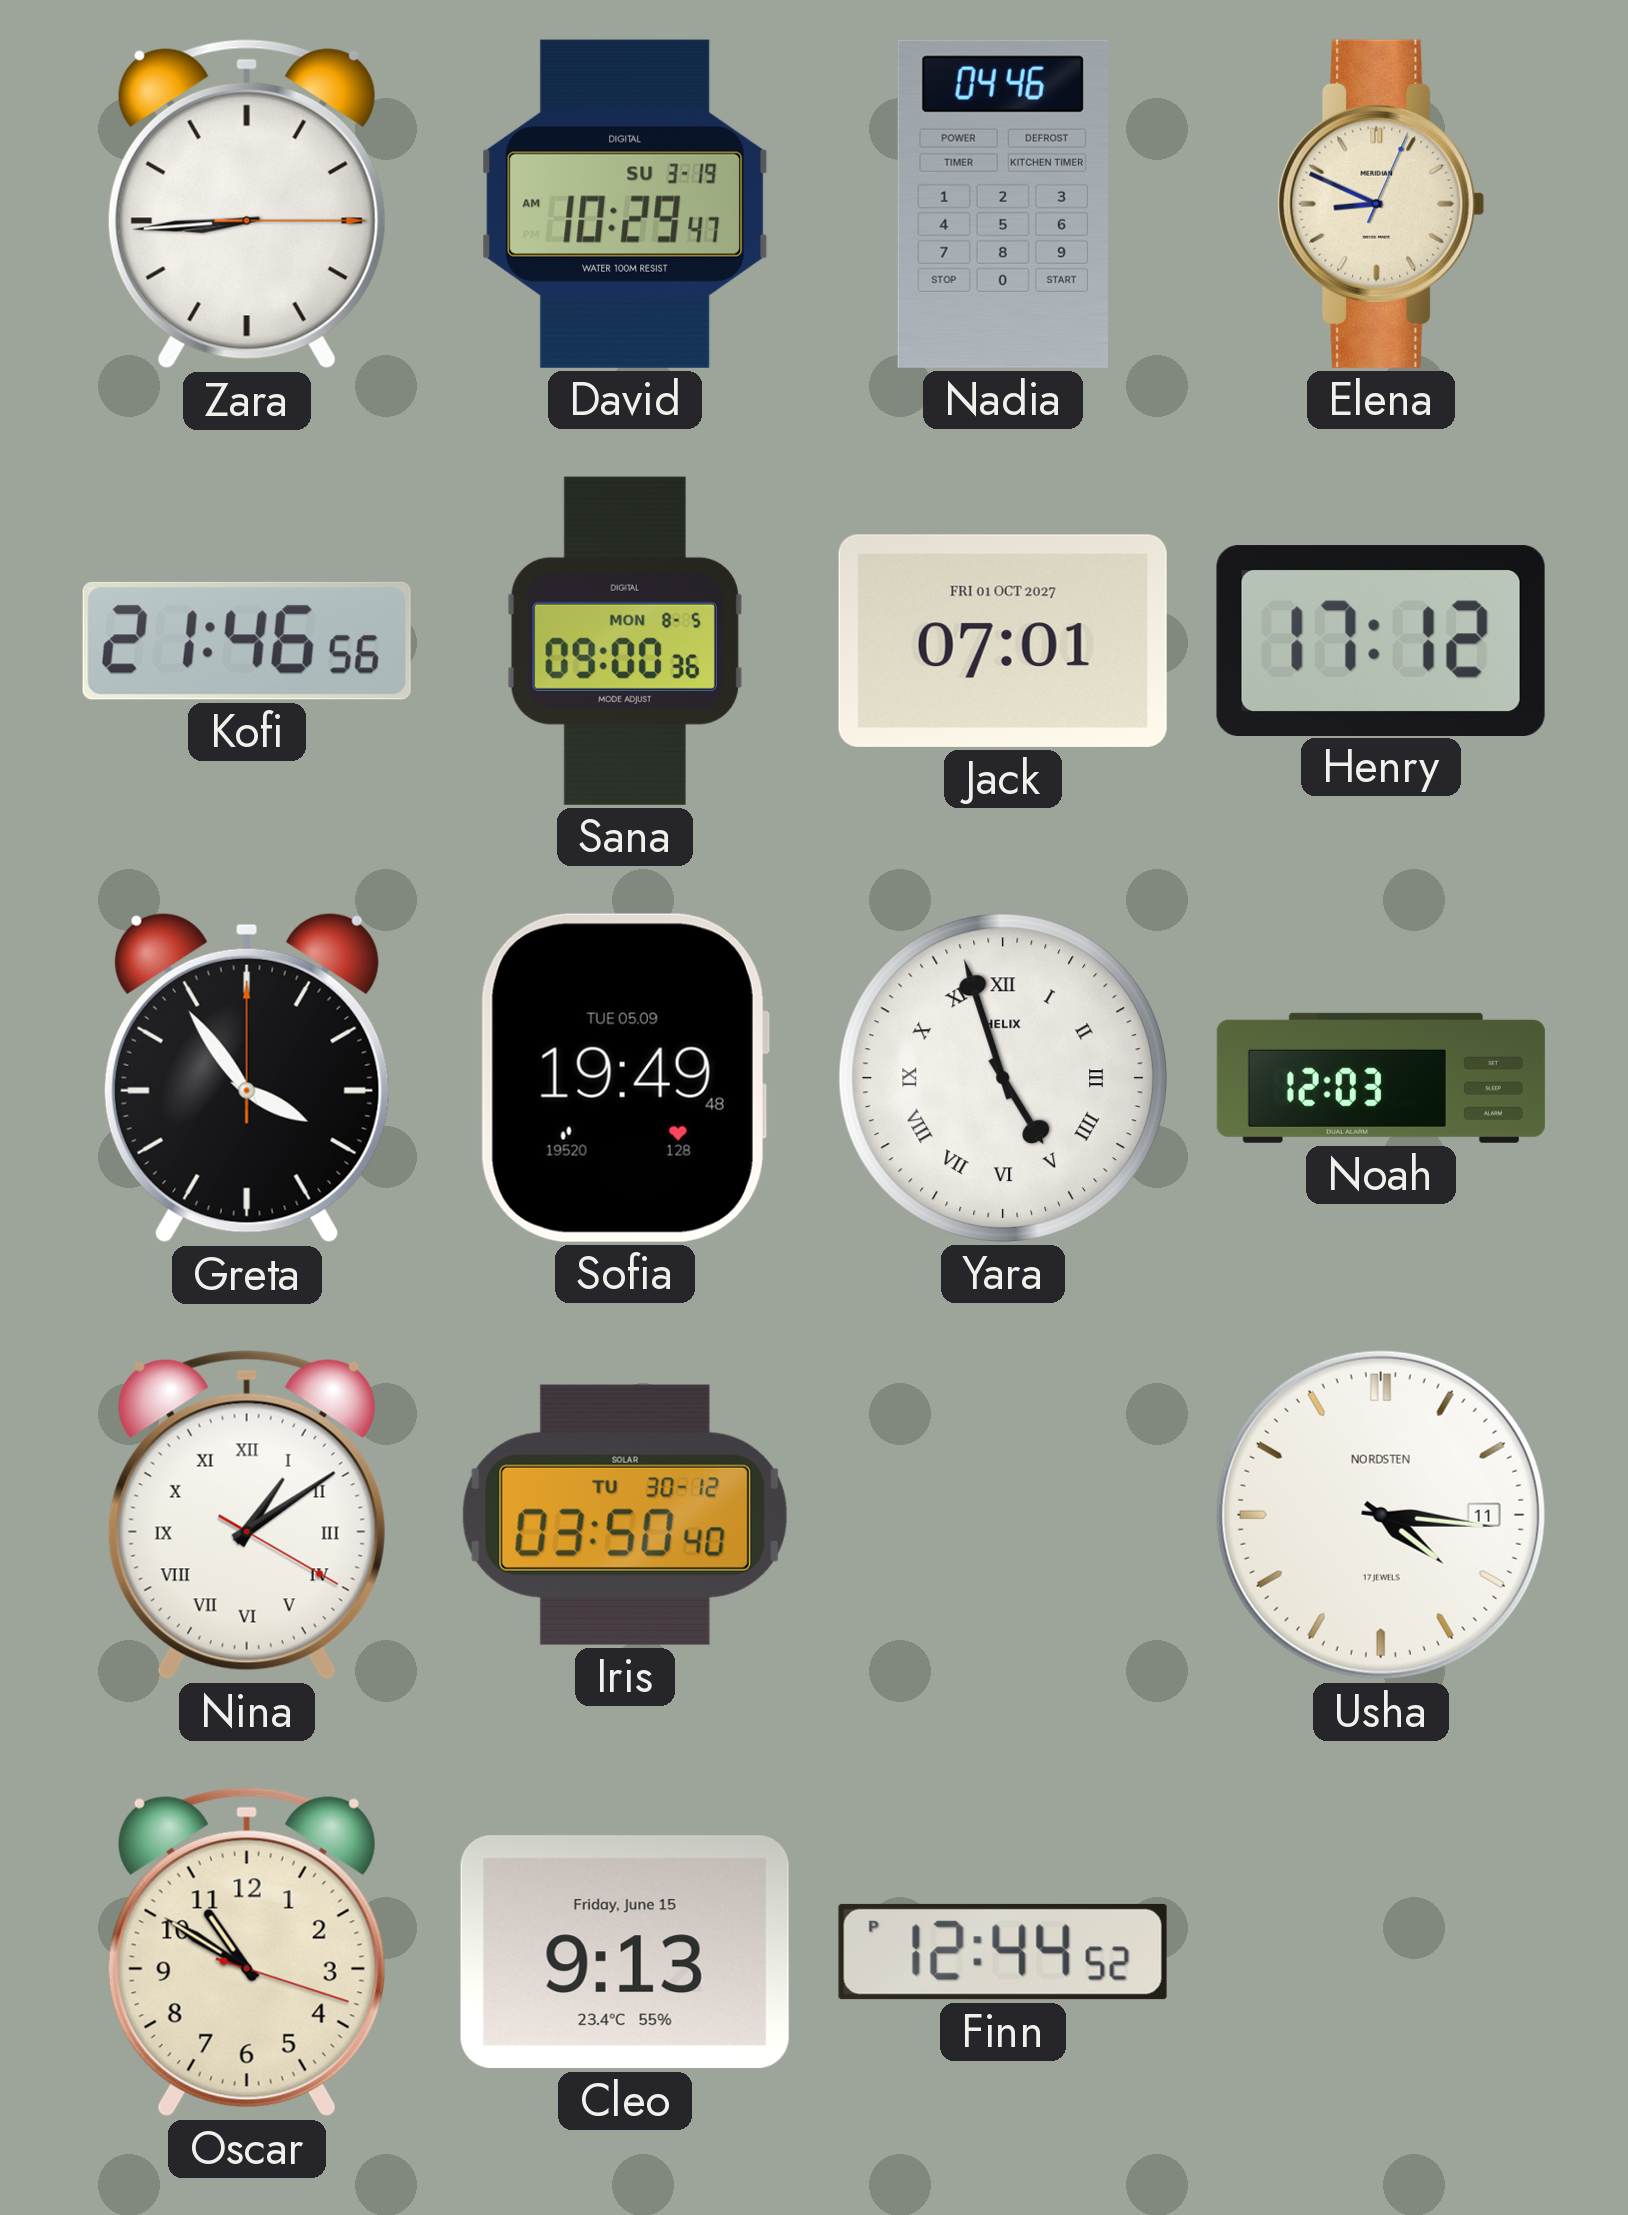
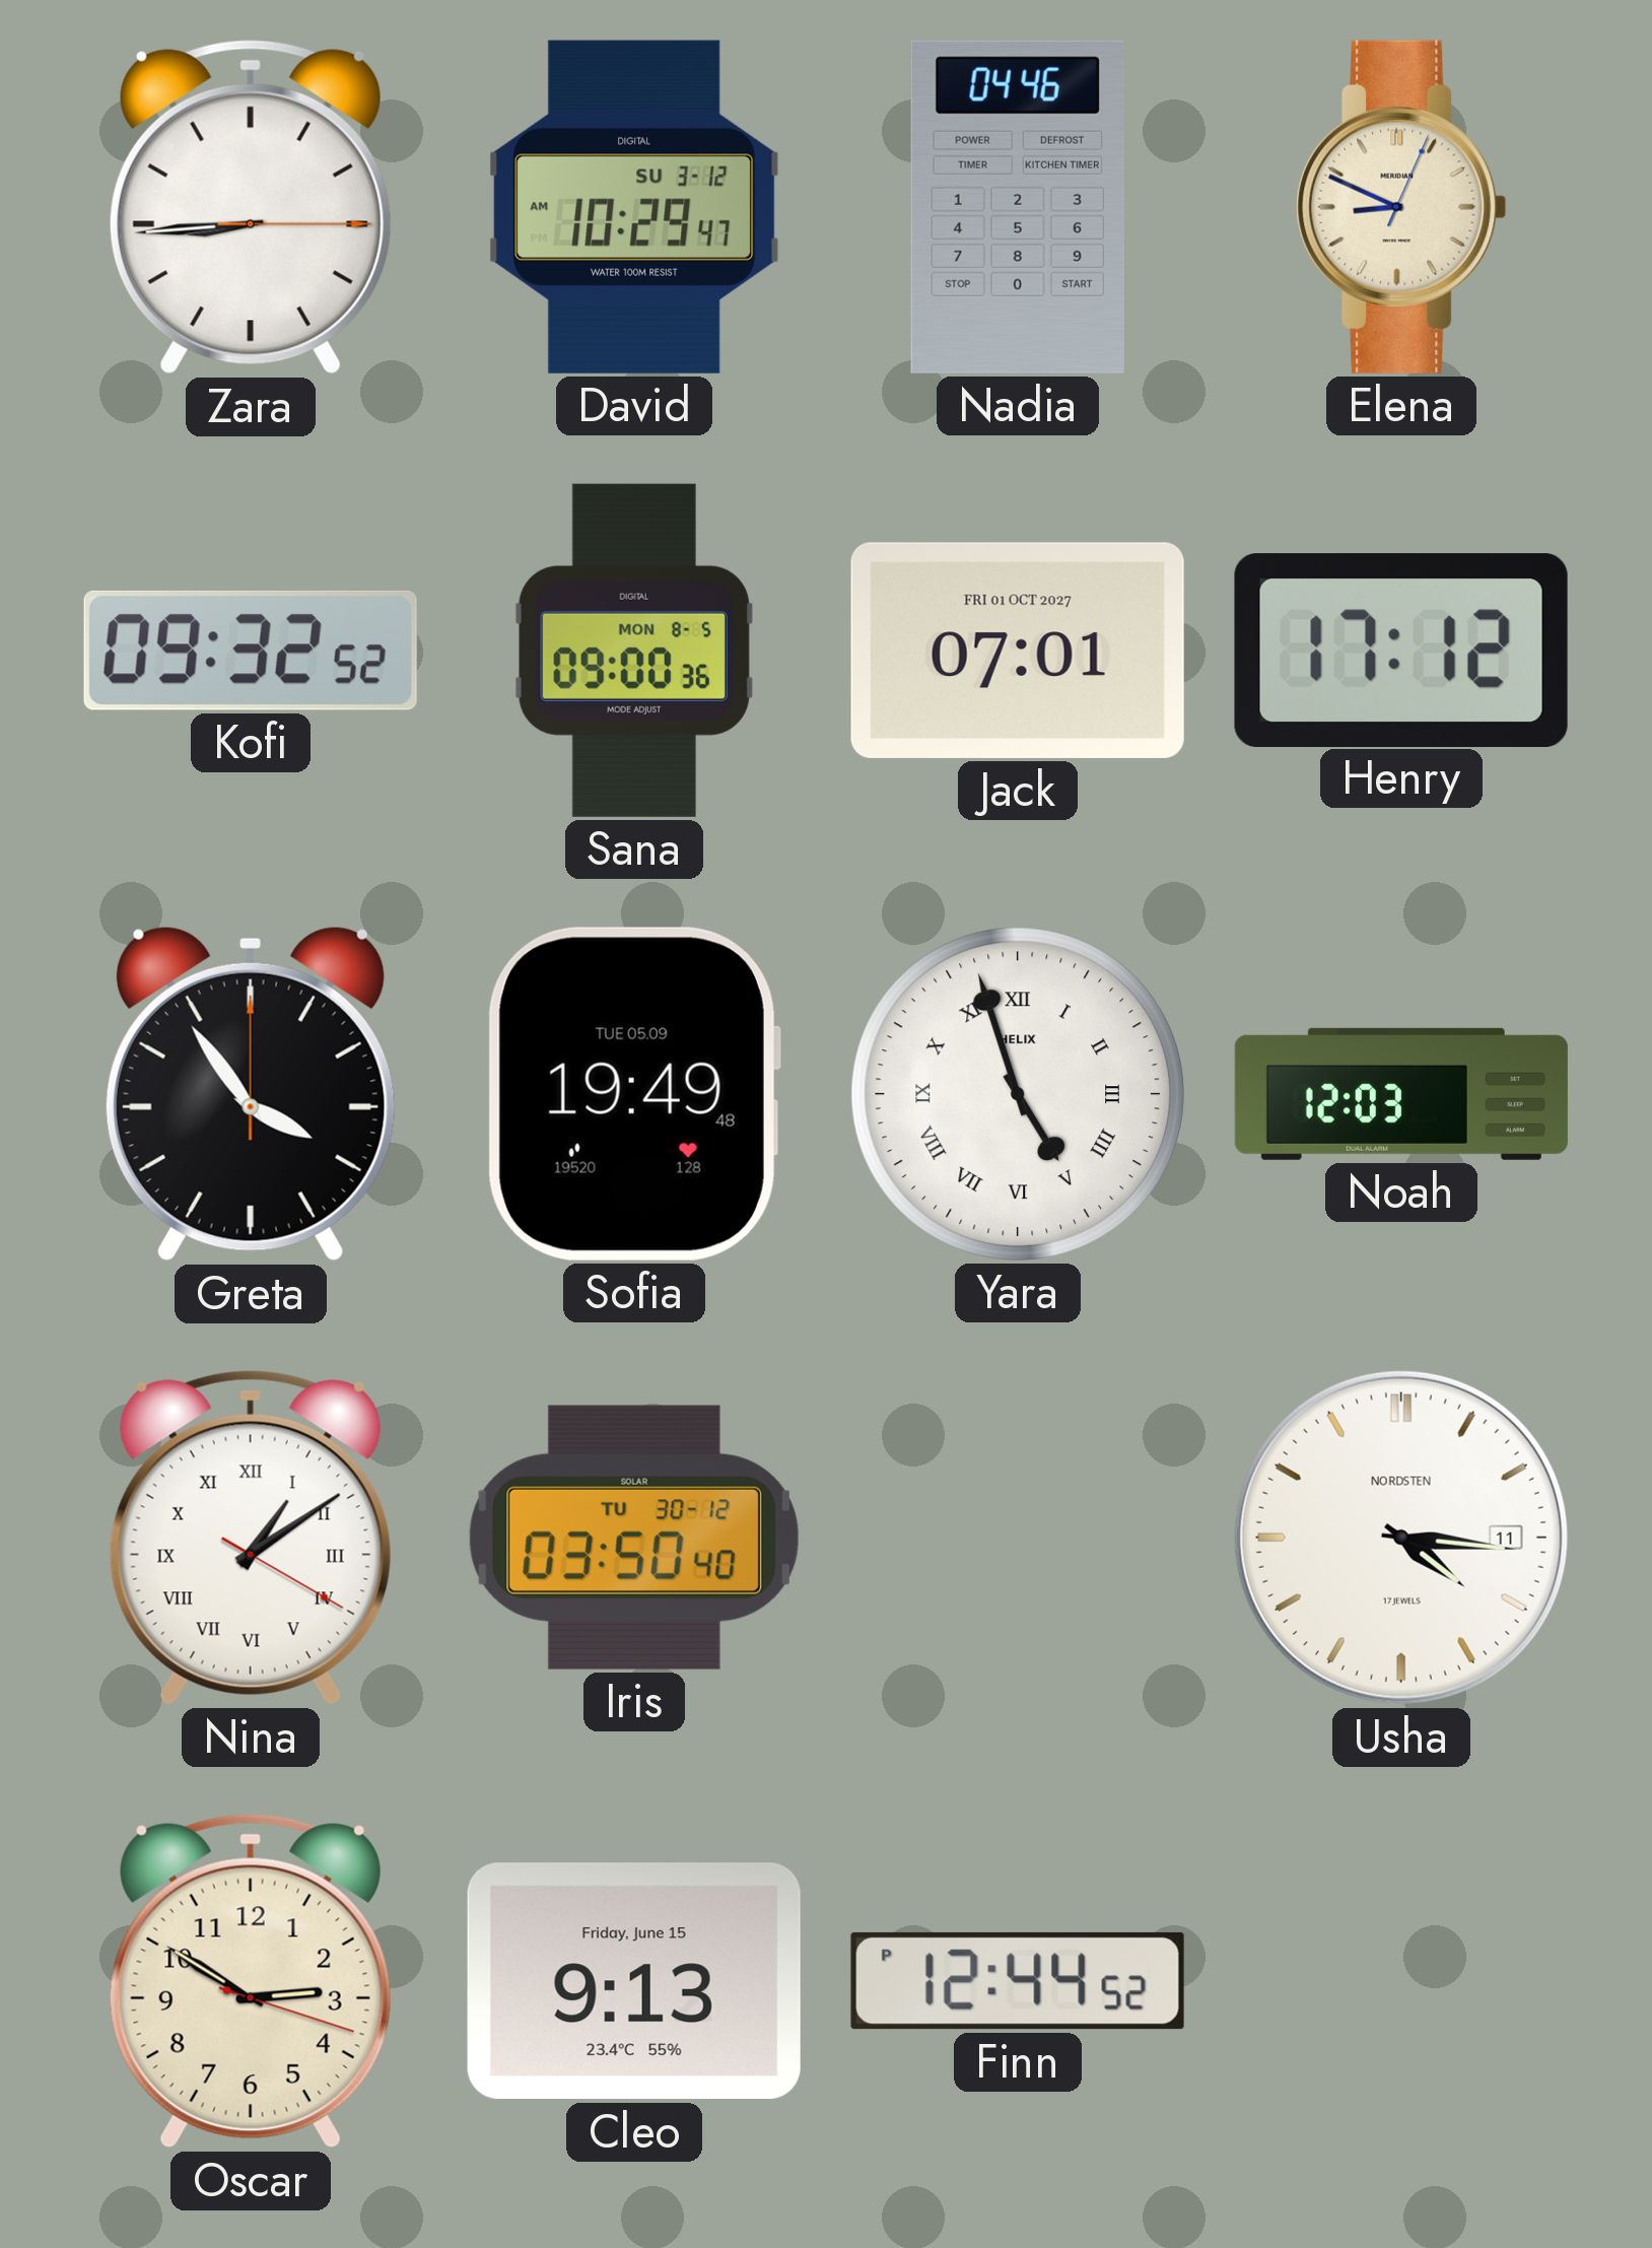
David date: SU 3-19 -> SU 3-12 (634, 207)
Kofi: 21:46 -> 09:32 (251, 651)
Oscar: 10:50 -> 2:50 (251, 1981)
